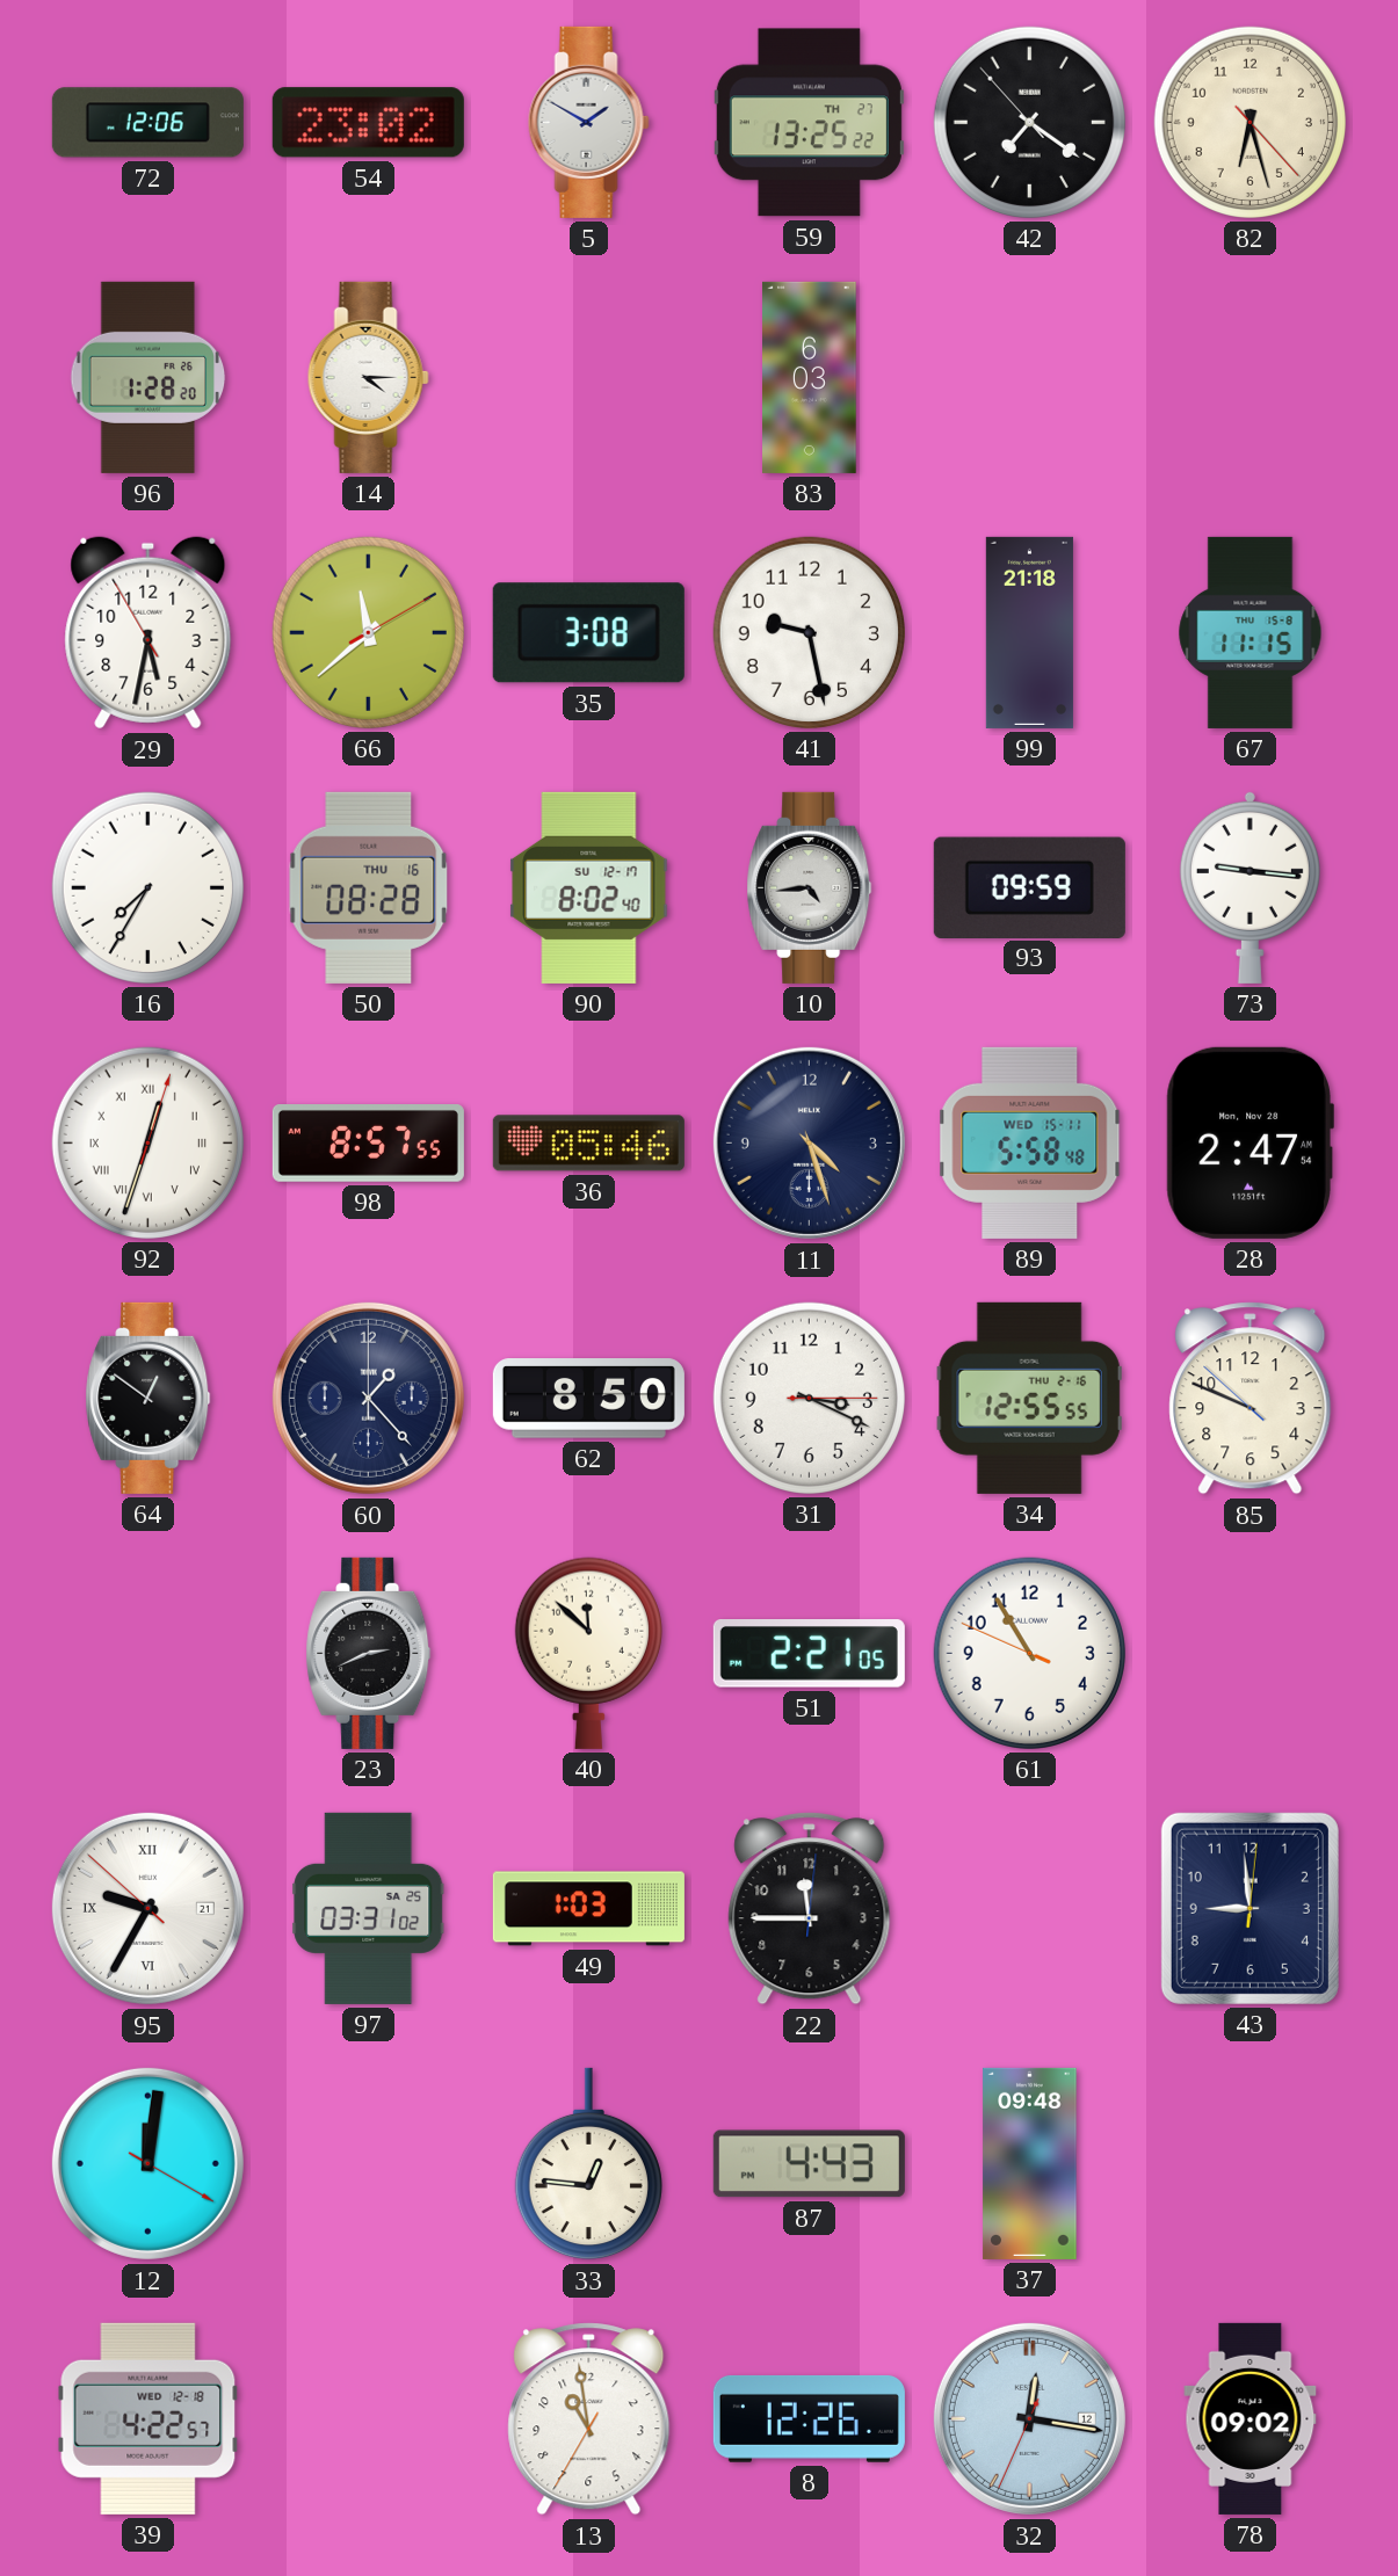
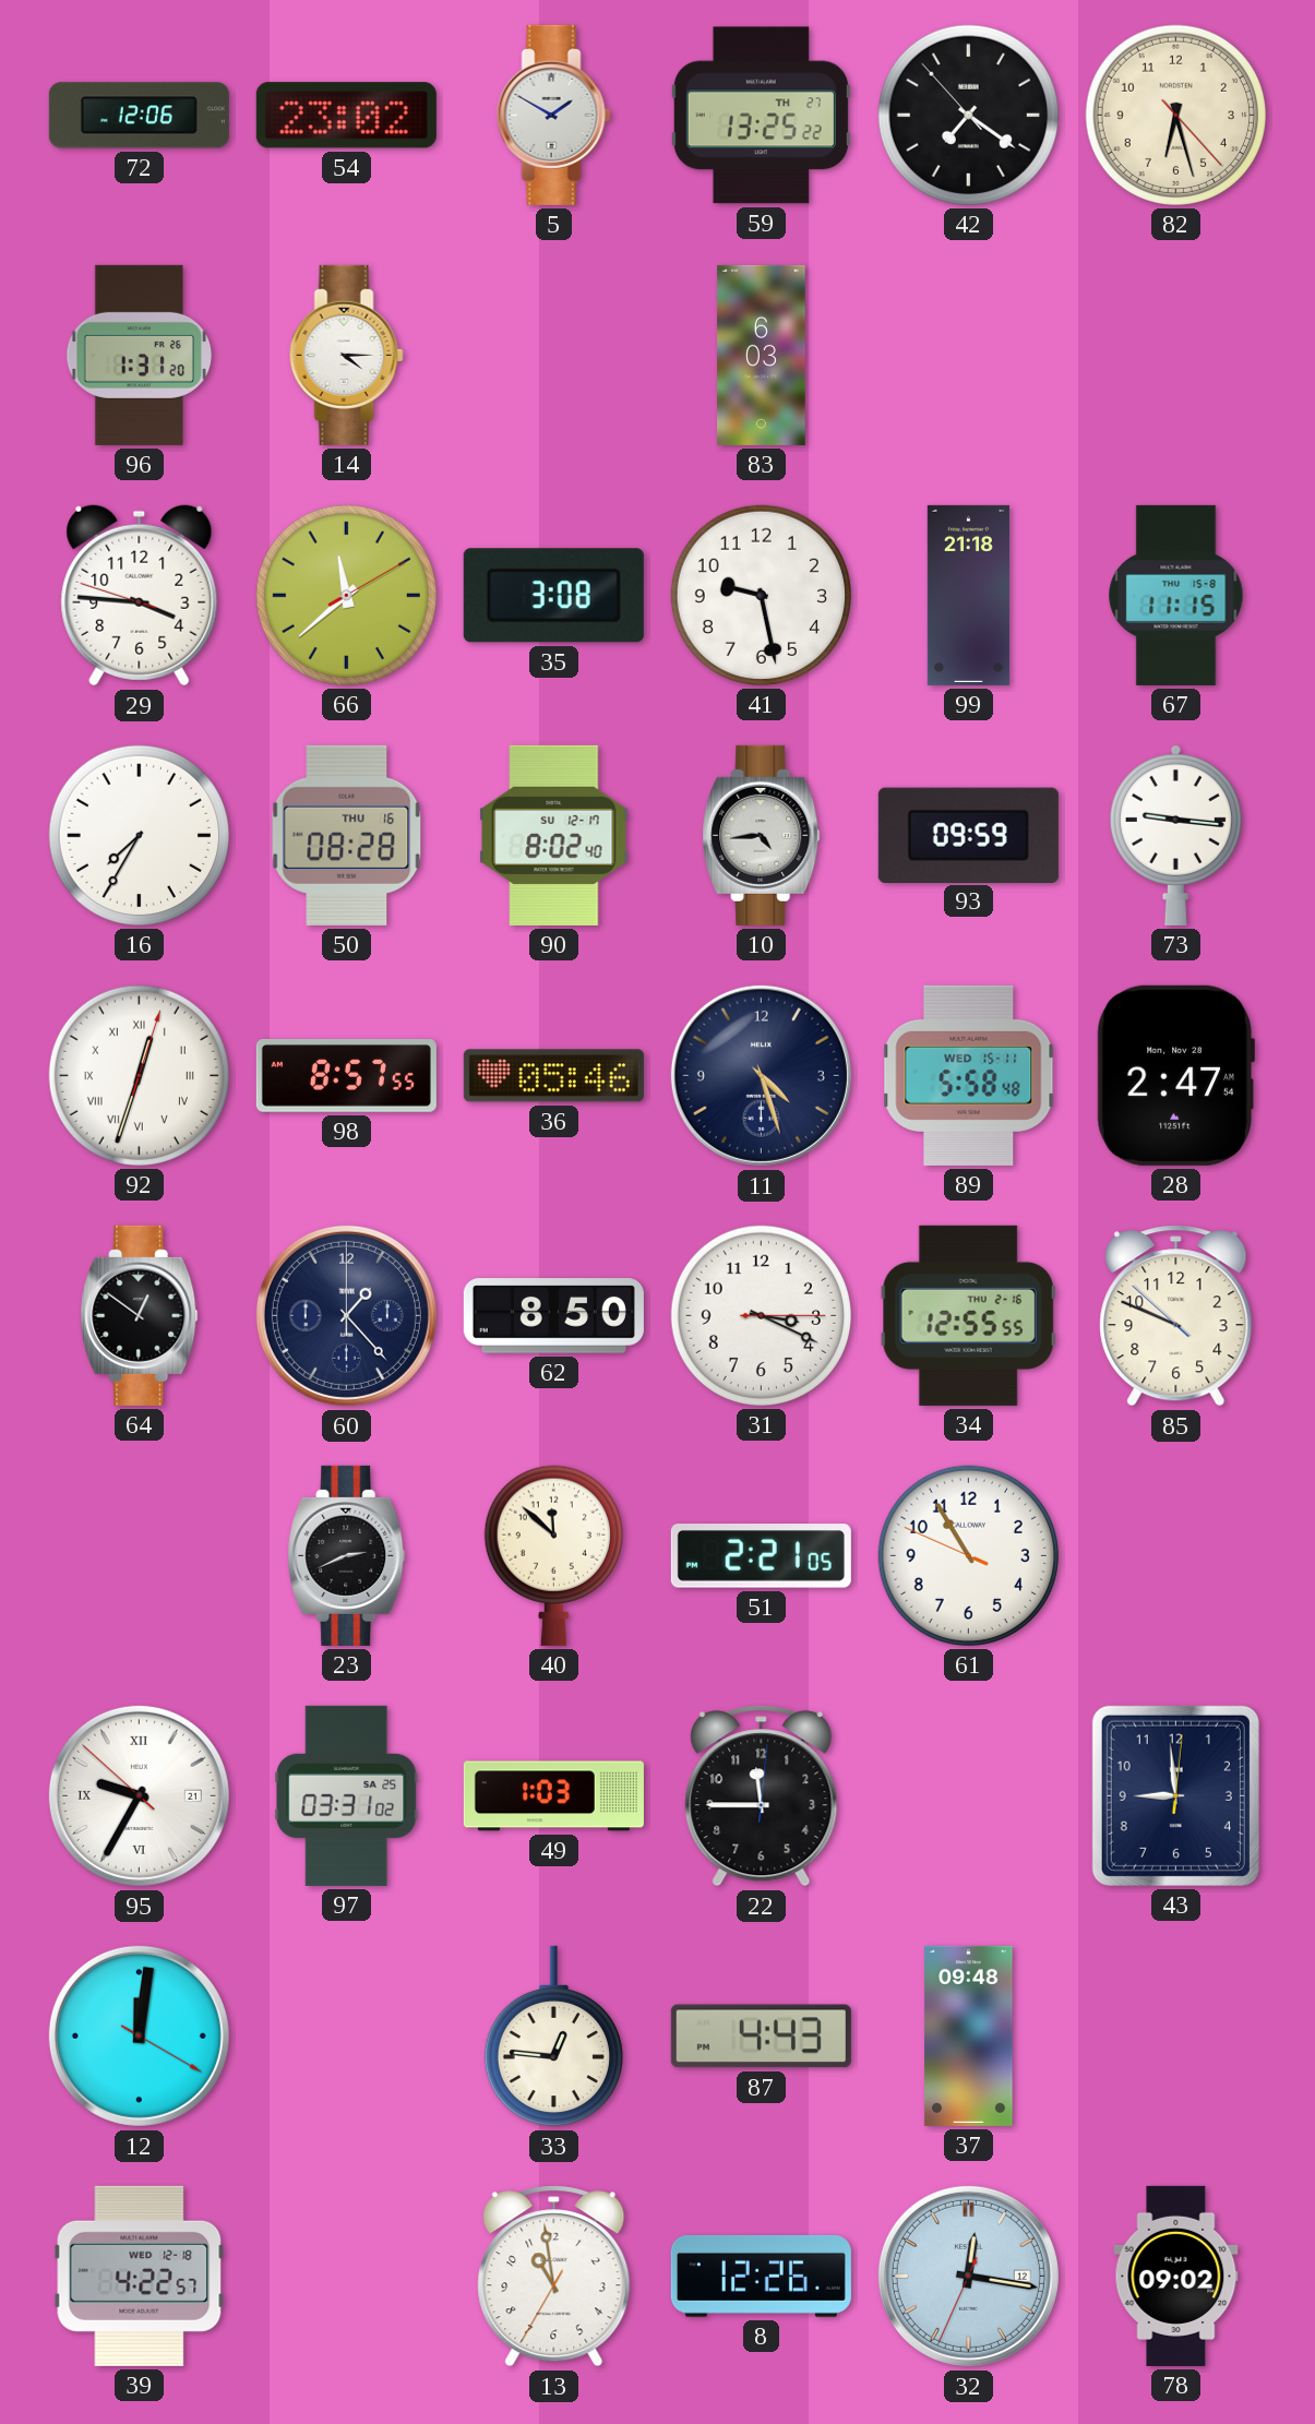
96: 1:28 -> 1:31 (140, 355)
29: 5:31 -> 3:45 (140, 596)
